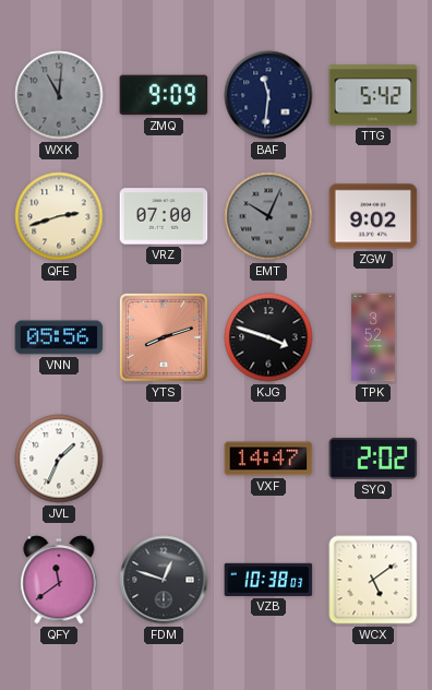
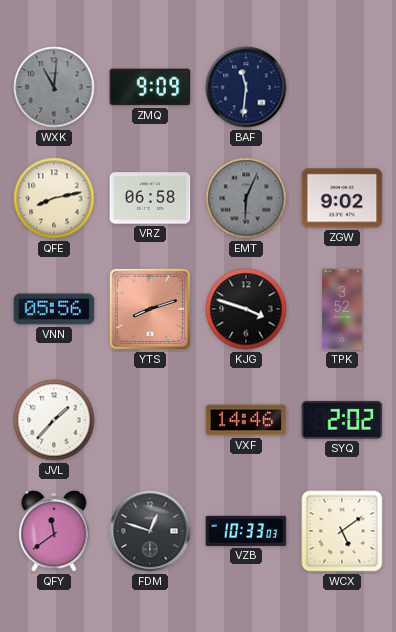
TTG: 5:42 -> none (373, 95)
QFE: 2:42 -> 8:13 (54, 198)
VRZ: 07:00 -> 06:58 (150, 198)
EMT: 10:04 -> 6:04 (246, 198)
JVL: 1:34 -> 1:37 (54, 420)
VXF: 14:47 -> 14:46 (246, 420)
VZB: 10:38 -> 10:33 (246, 531)
